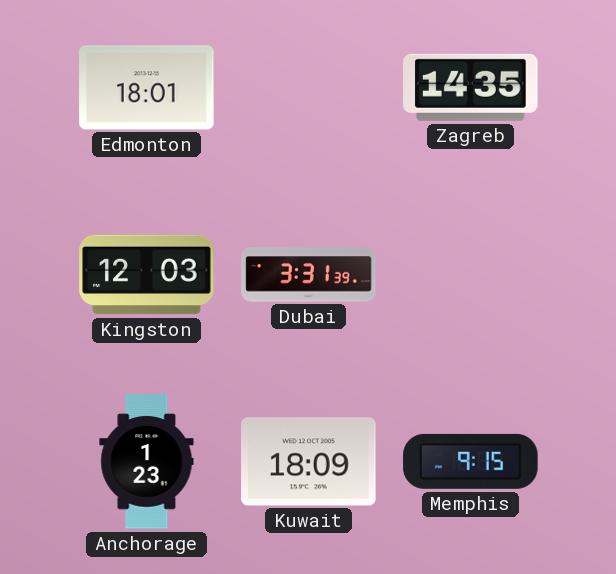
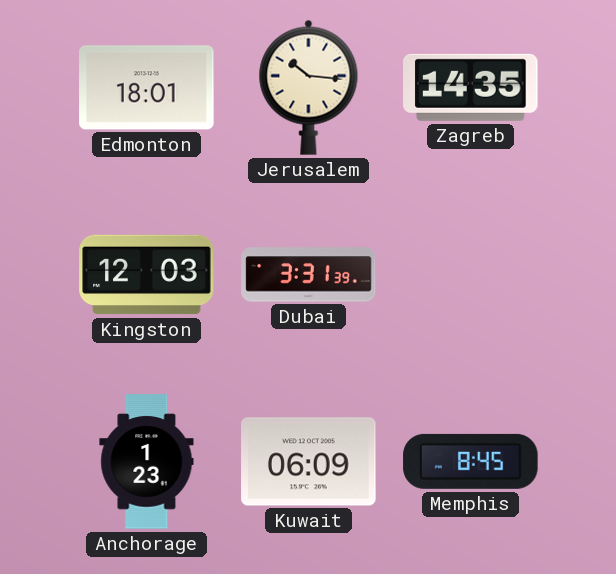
Jerusalem: none -> 10:16 (309, 87)
Kuwait: 18:09 -> 06:09 (309, 462)
Memphis: 9:15 -> 8:45 (471, 461)
